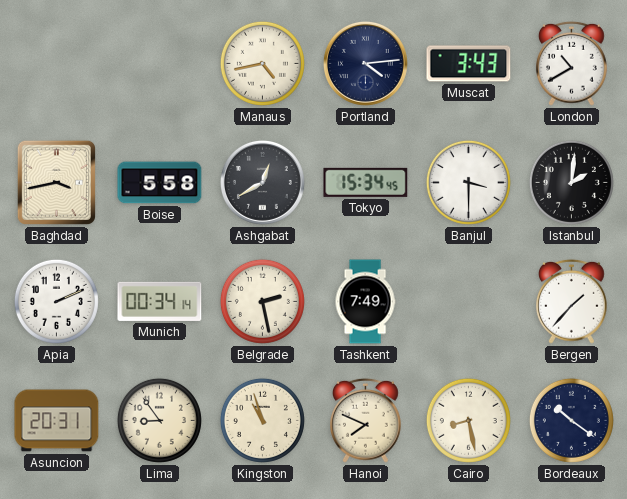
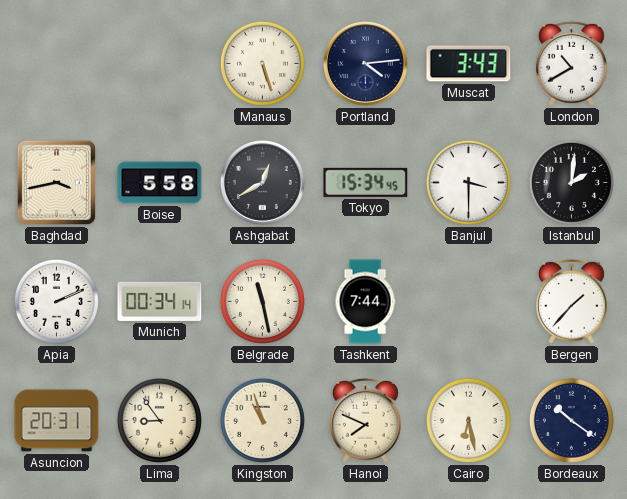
Manaus: 4:43 -> 5:27 (262, 63)
Belgrade: 2:28 -> 11:28 (262, 301)
Tashkent: 7:49 -> 7:44 (365, 302)
Cairo: 8:28 -> 6:28 (468, 420)
